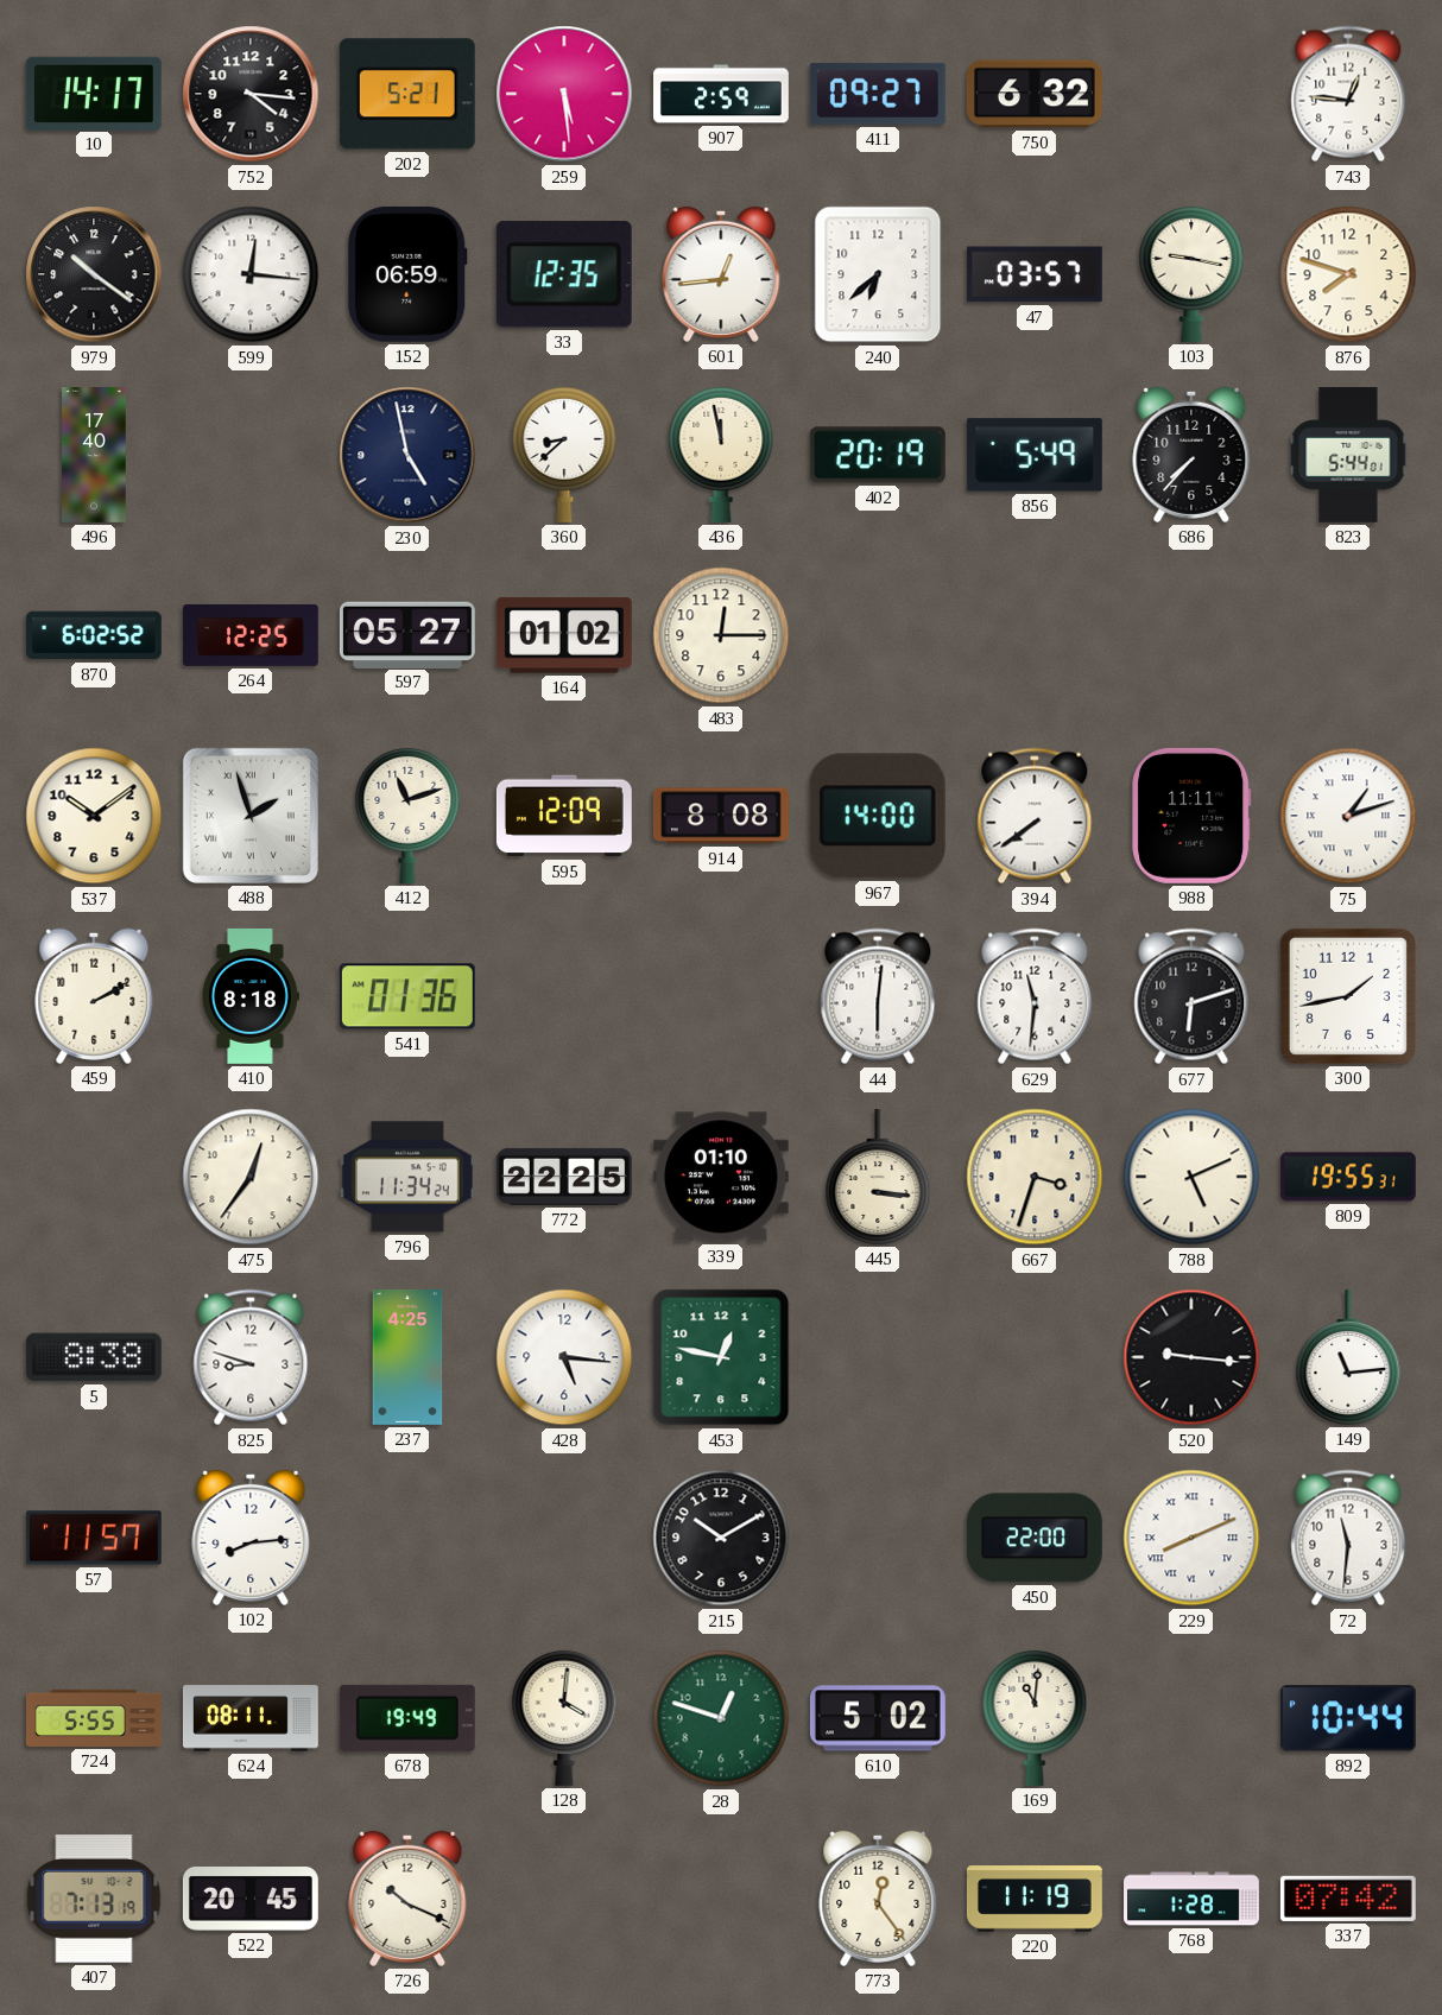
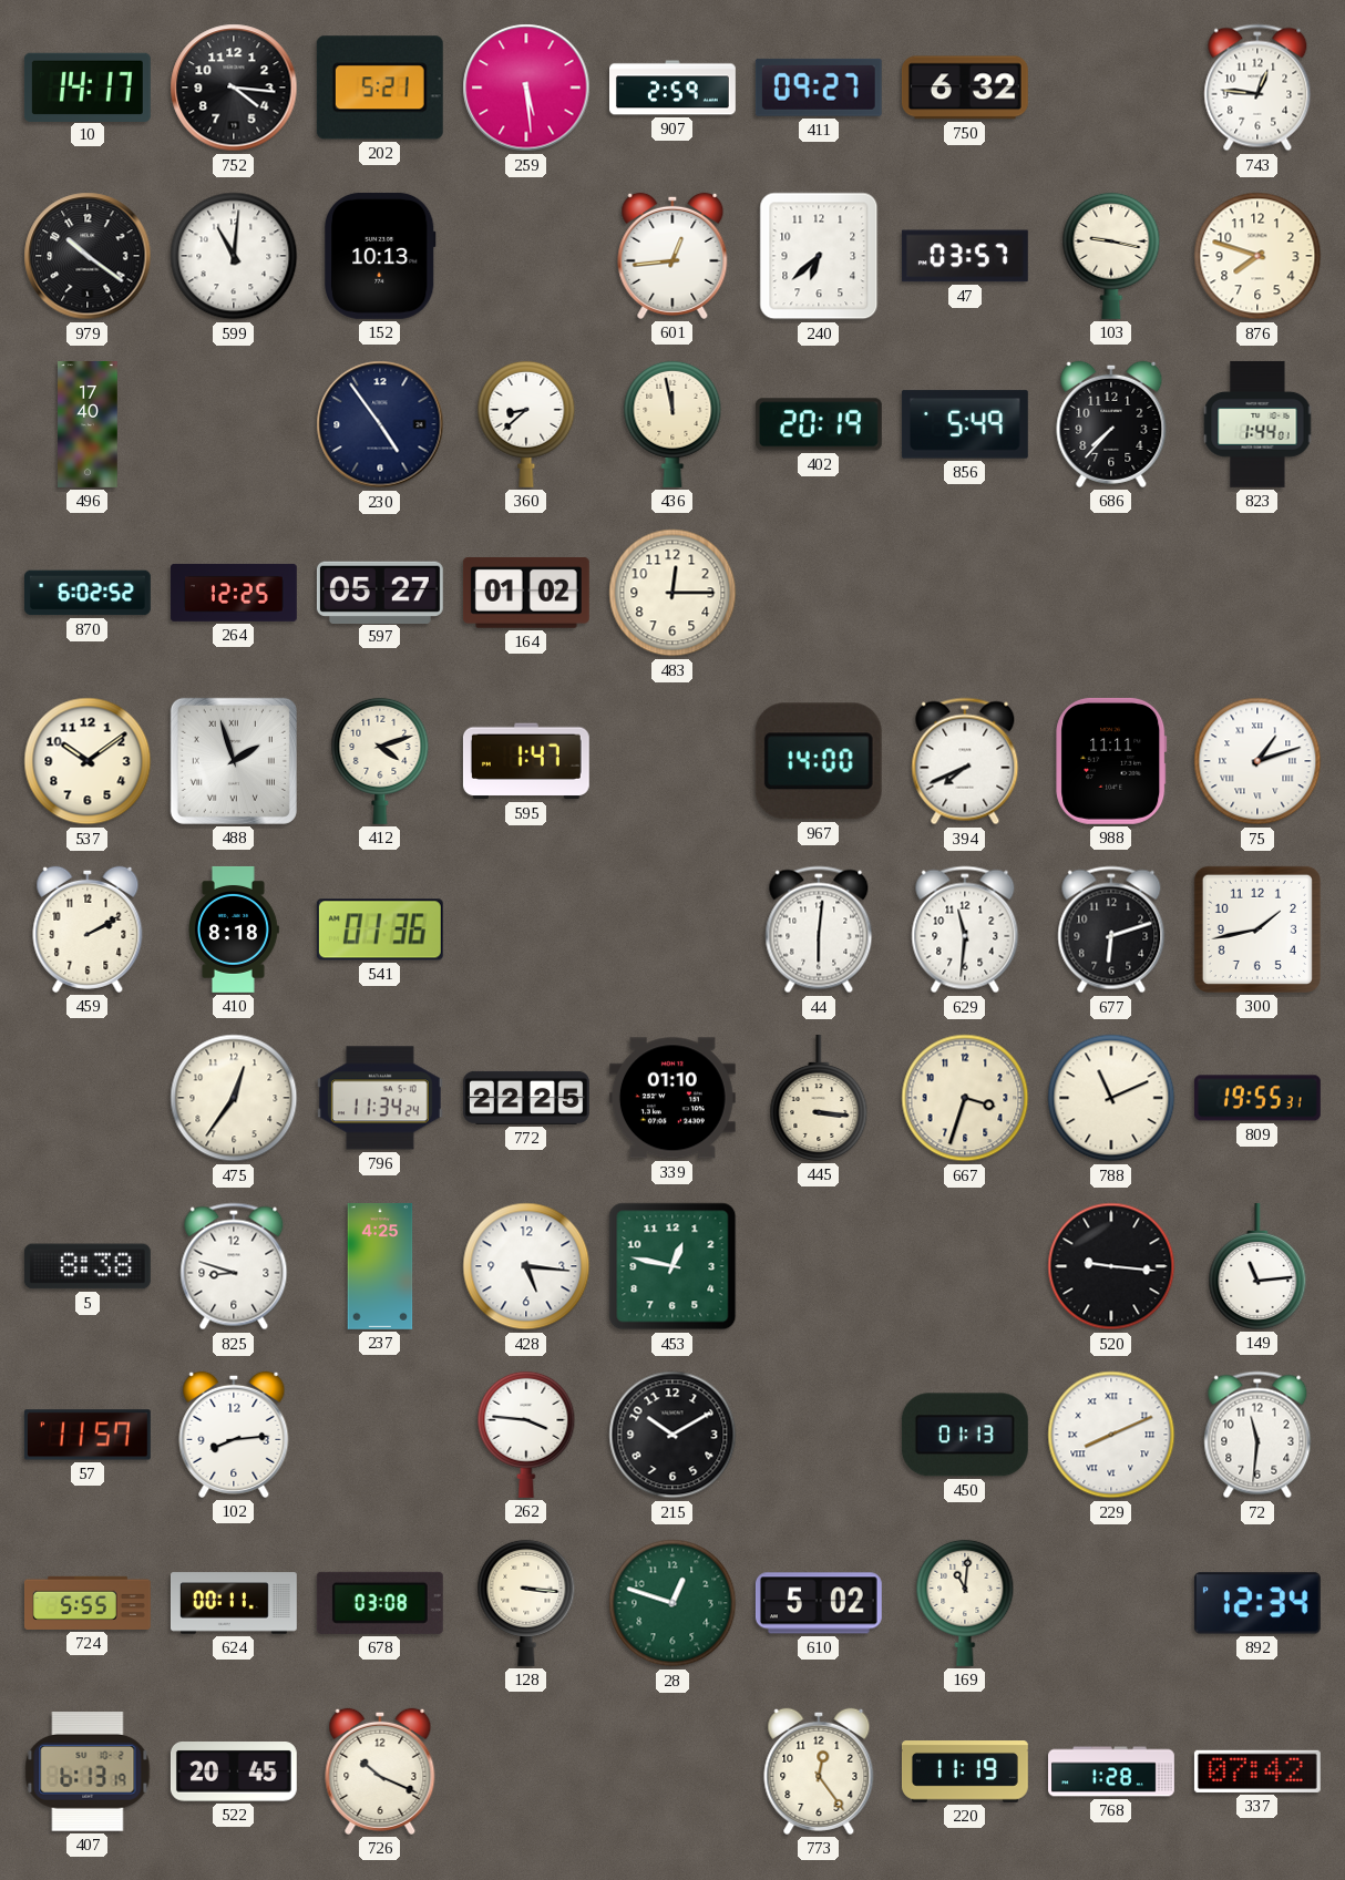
599: 12:16 -> 11:01 (234, 256)
152: 06:59 -> 10:13 (380, 256)
33: 12:35 -> none (564, 275)
230: 4:58 -> 4:54 (380, 424)
823: 5:44 -> 1:44 (1257, 424)
412: 11:12 -> 4:12 (380, 761)
595: 12:09 -> 1:47 (526, 761)
914: 8:08 -> none (721, 816)
394: 7:39 -> 7:41 (965, 761)
788: 5:11 -> 11:11 (1111, 1098)
262: none -> 3:46 (526, 1435)
450: 22:00 -> 01:13 (965, 1435)
624: 08:11 -> 00:11 (234, 1603)
678: 19:49 -> 03:08 (380, 1603)
128: 4:01 -> 3:16 (526, 1603)
892: 10:44 -> 12:34 (1257, 1603)
407: 7:13 -> 6:13 (88, 1773)
